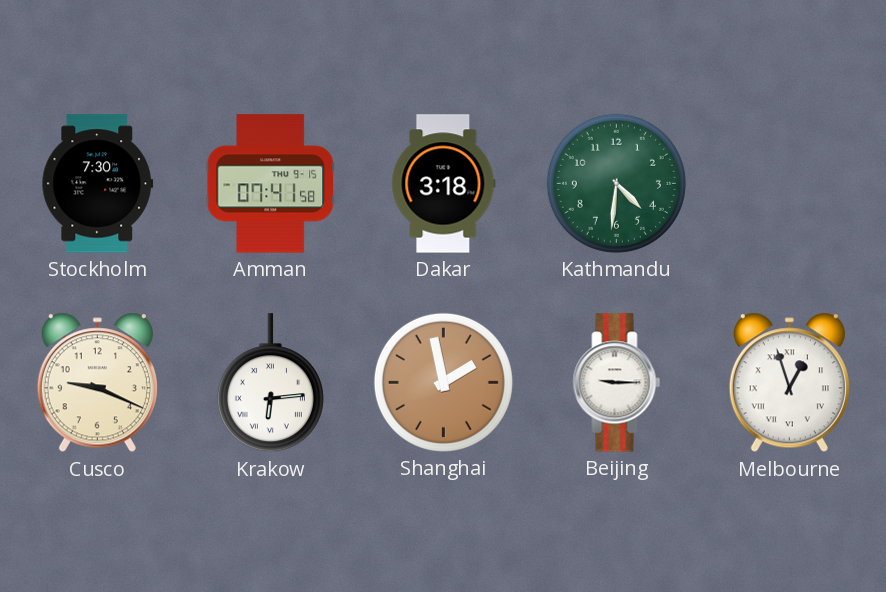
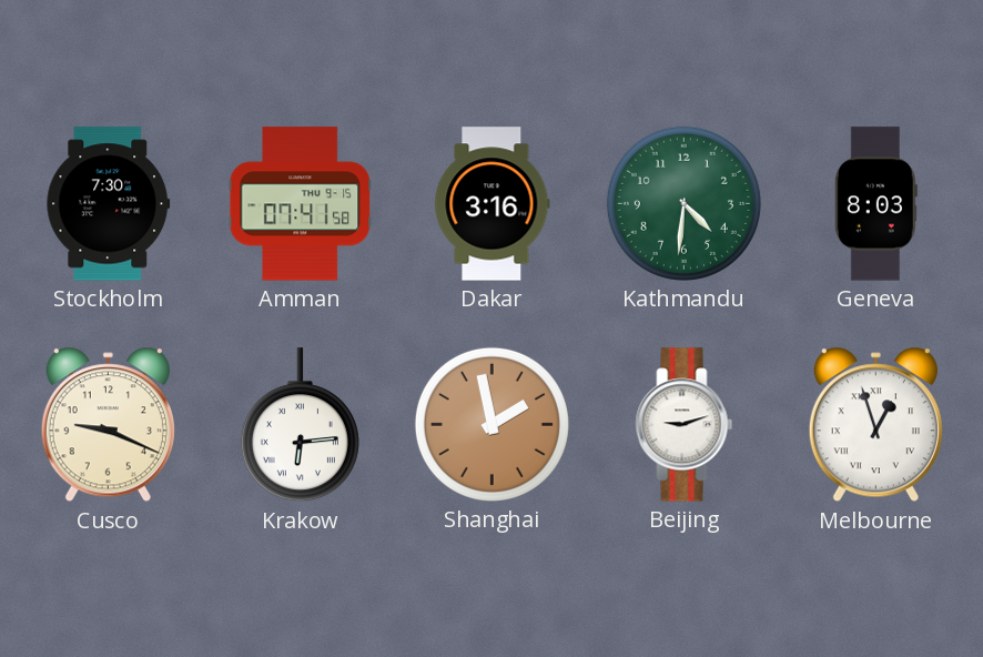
Dakar: 3:18 -> 3:16 (493, 204)
Geneva: none -> 8:03 (875, 204)
Beijing: 9:15 -> 9:12 (685, 425)
